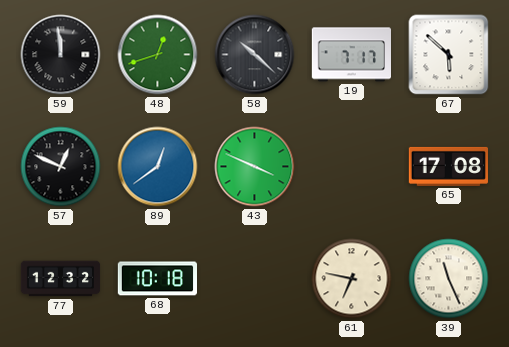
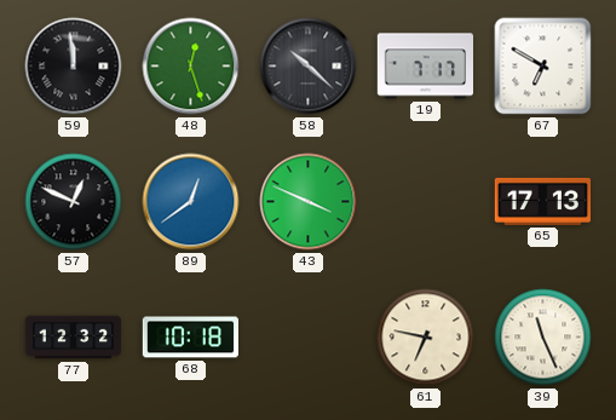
48: 12:42 -> 12:27 (191, 67)
67: 5:52 -> 6:50 (543, 67)
65: 17:08 -> 17:13 (542, 201)
